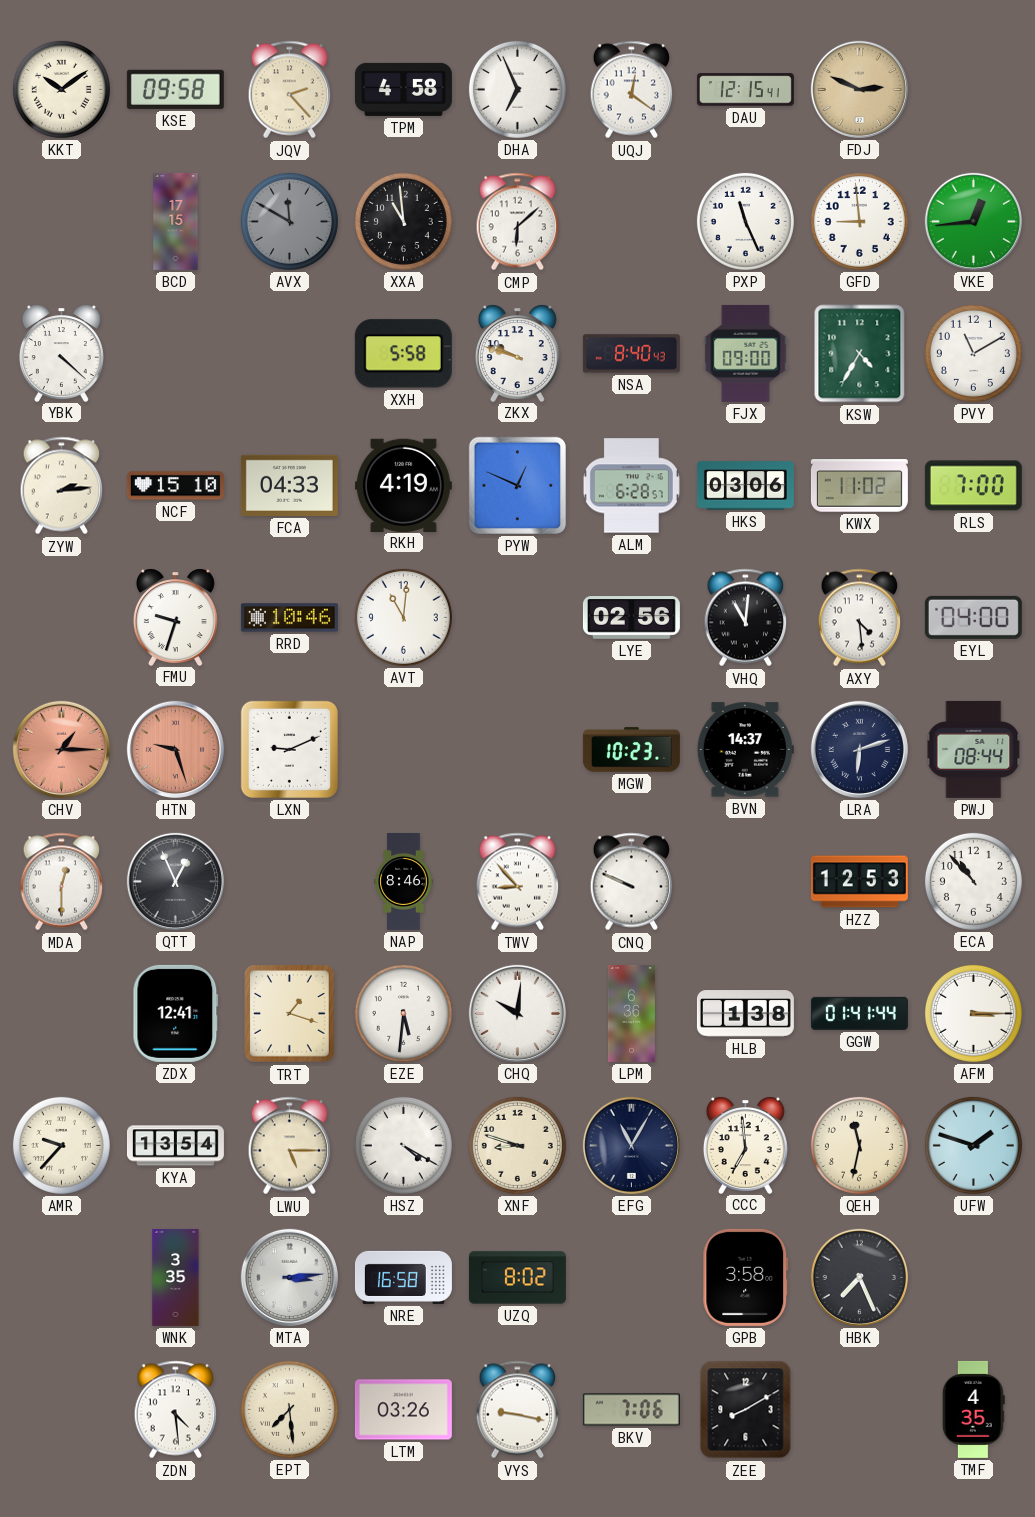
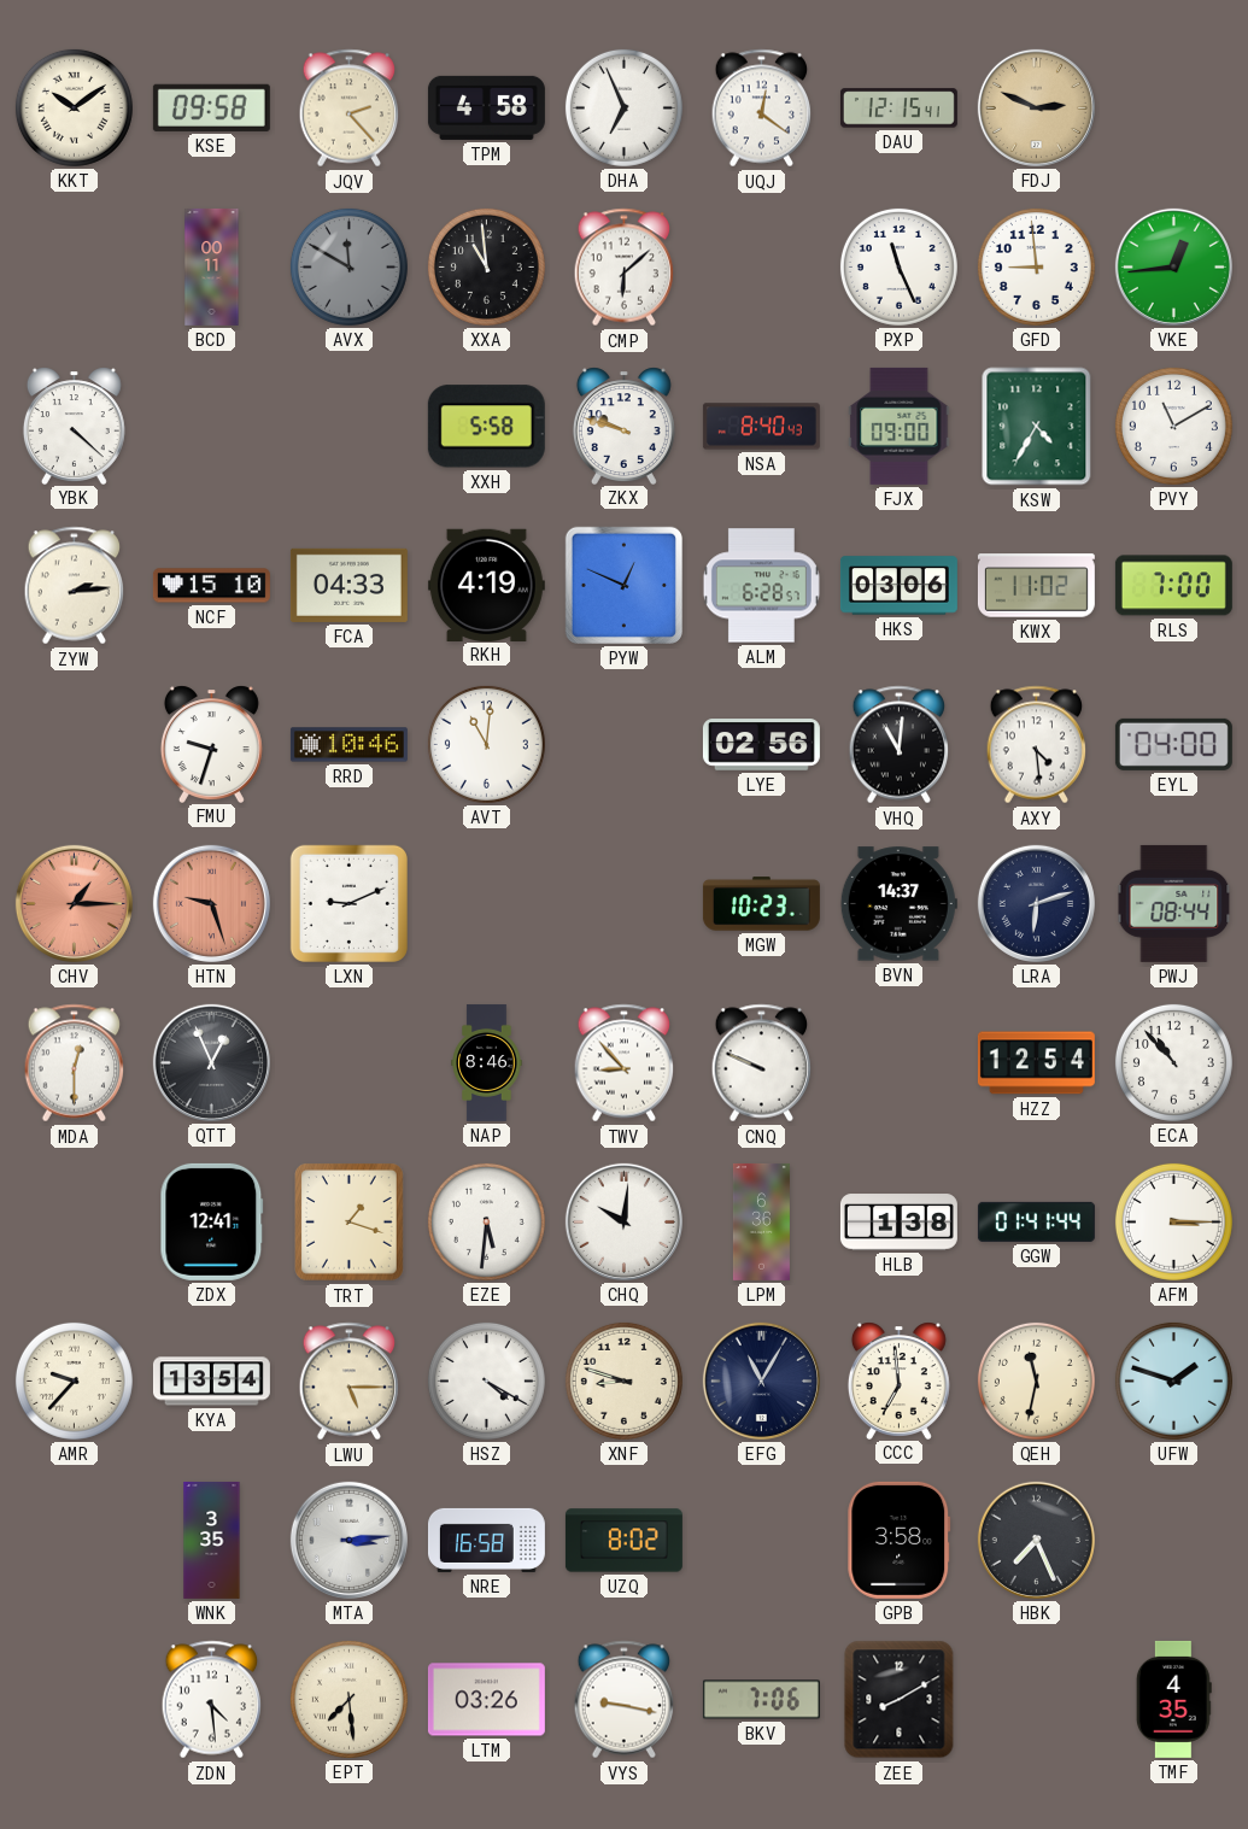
BCD: 17:15 -> 00:11 (212, 266)
HZZ: 12:53 -> 12:54 (1036, 1063)
